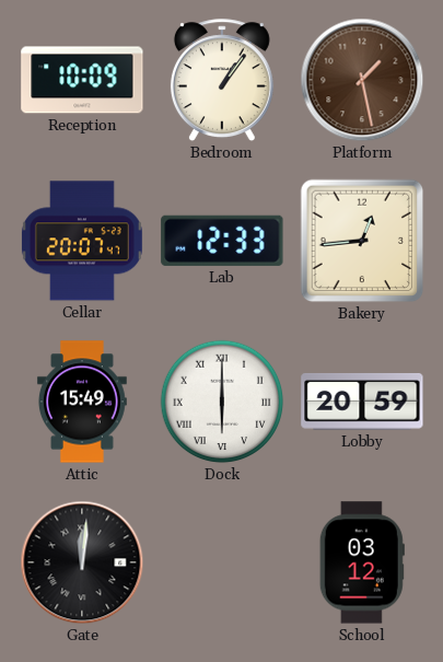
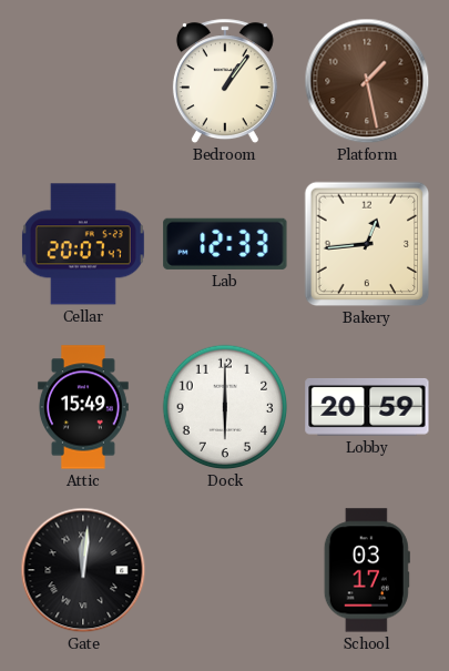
Reception: 10:09 -> none (82, 80)
Dock numerals: Roman -> Arabic (225, 407)
School: 03:12 -> 03:17 (367, 570)
